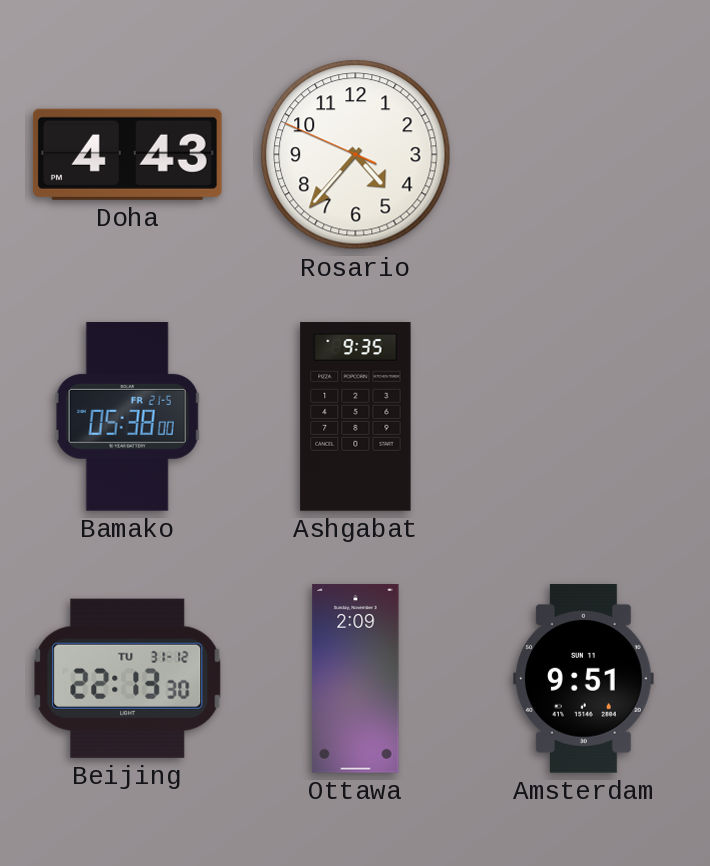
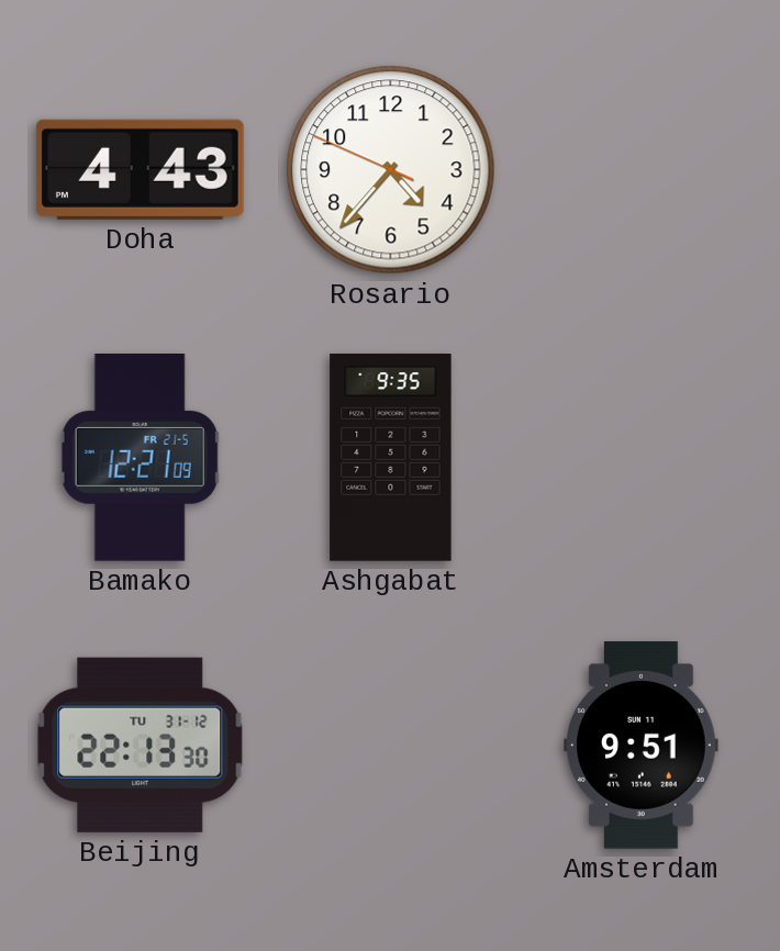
Bamako: 05:38 -> 12:21 (141, 458)
Ottawa: 2:09 -> none (356, 679)
